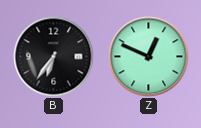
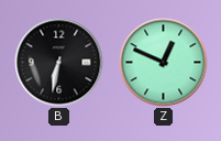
B: 6:36 -> 6:32 (59, 63)
